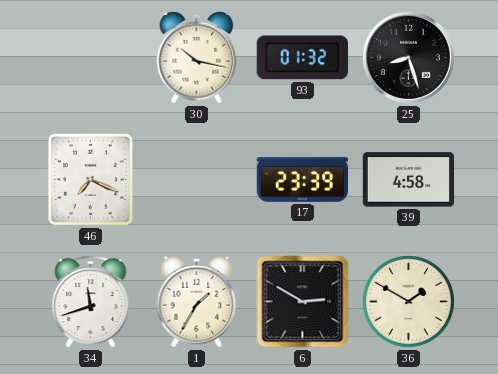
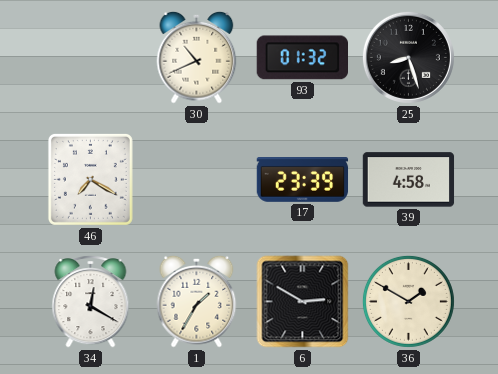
30: 10:17 -> 10:41 (197, 57)
46: 7:19 -> 7:20 (90, 179)
34: 11:42 -> 12:20 (91, 302)
